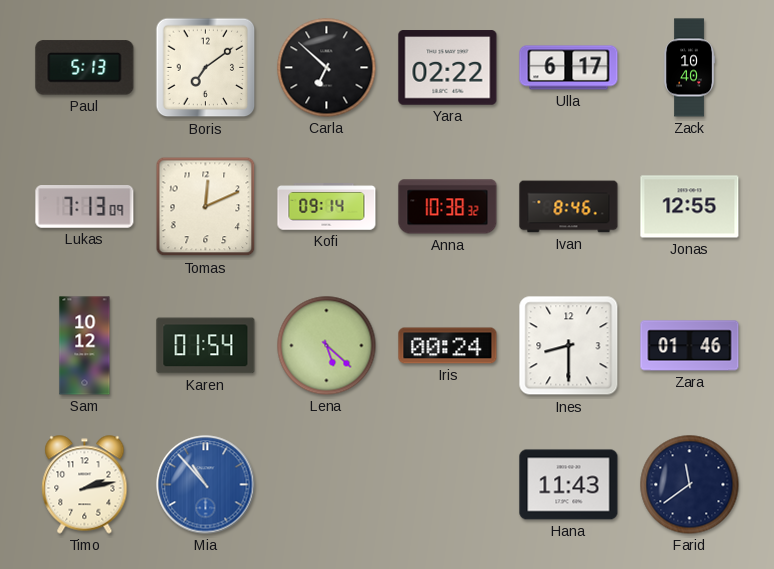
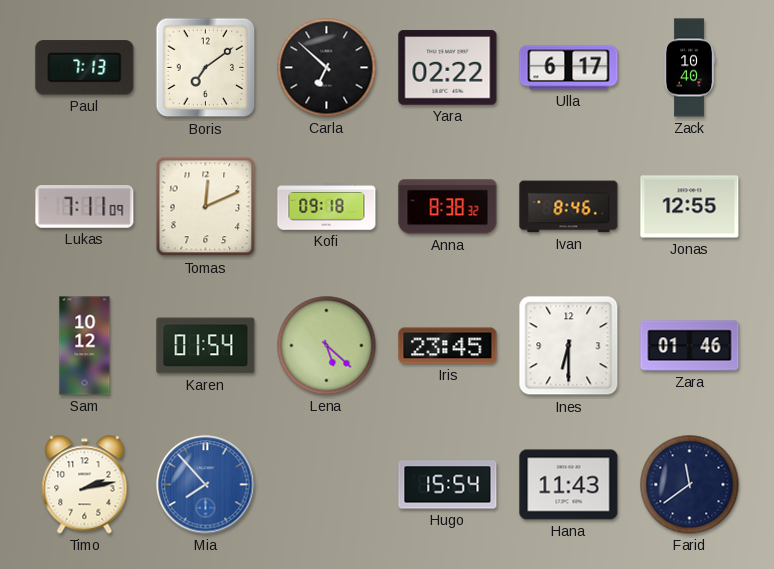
Paul: 5:13 -> 7:13 (85, 68)
Lukas: 7:13 -> 7:11 (85, 207)
Kofi: 09:14 -> 09:18 (327, 207)
Anna: 10:38 -> 8:38 (448, 207)
Iris: 00:24 -> 23:45 (448, 346)
Ines: 8:30 -> 6:30 (569, 346)
Mia: 10:53 -> 7:53 (206, 485)
Hugo: none -> 15:54 (448, 485)
